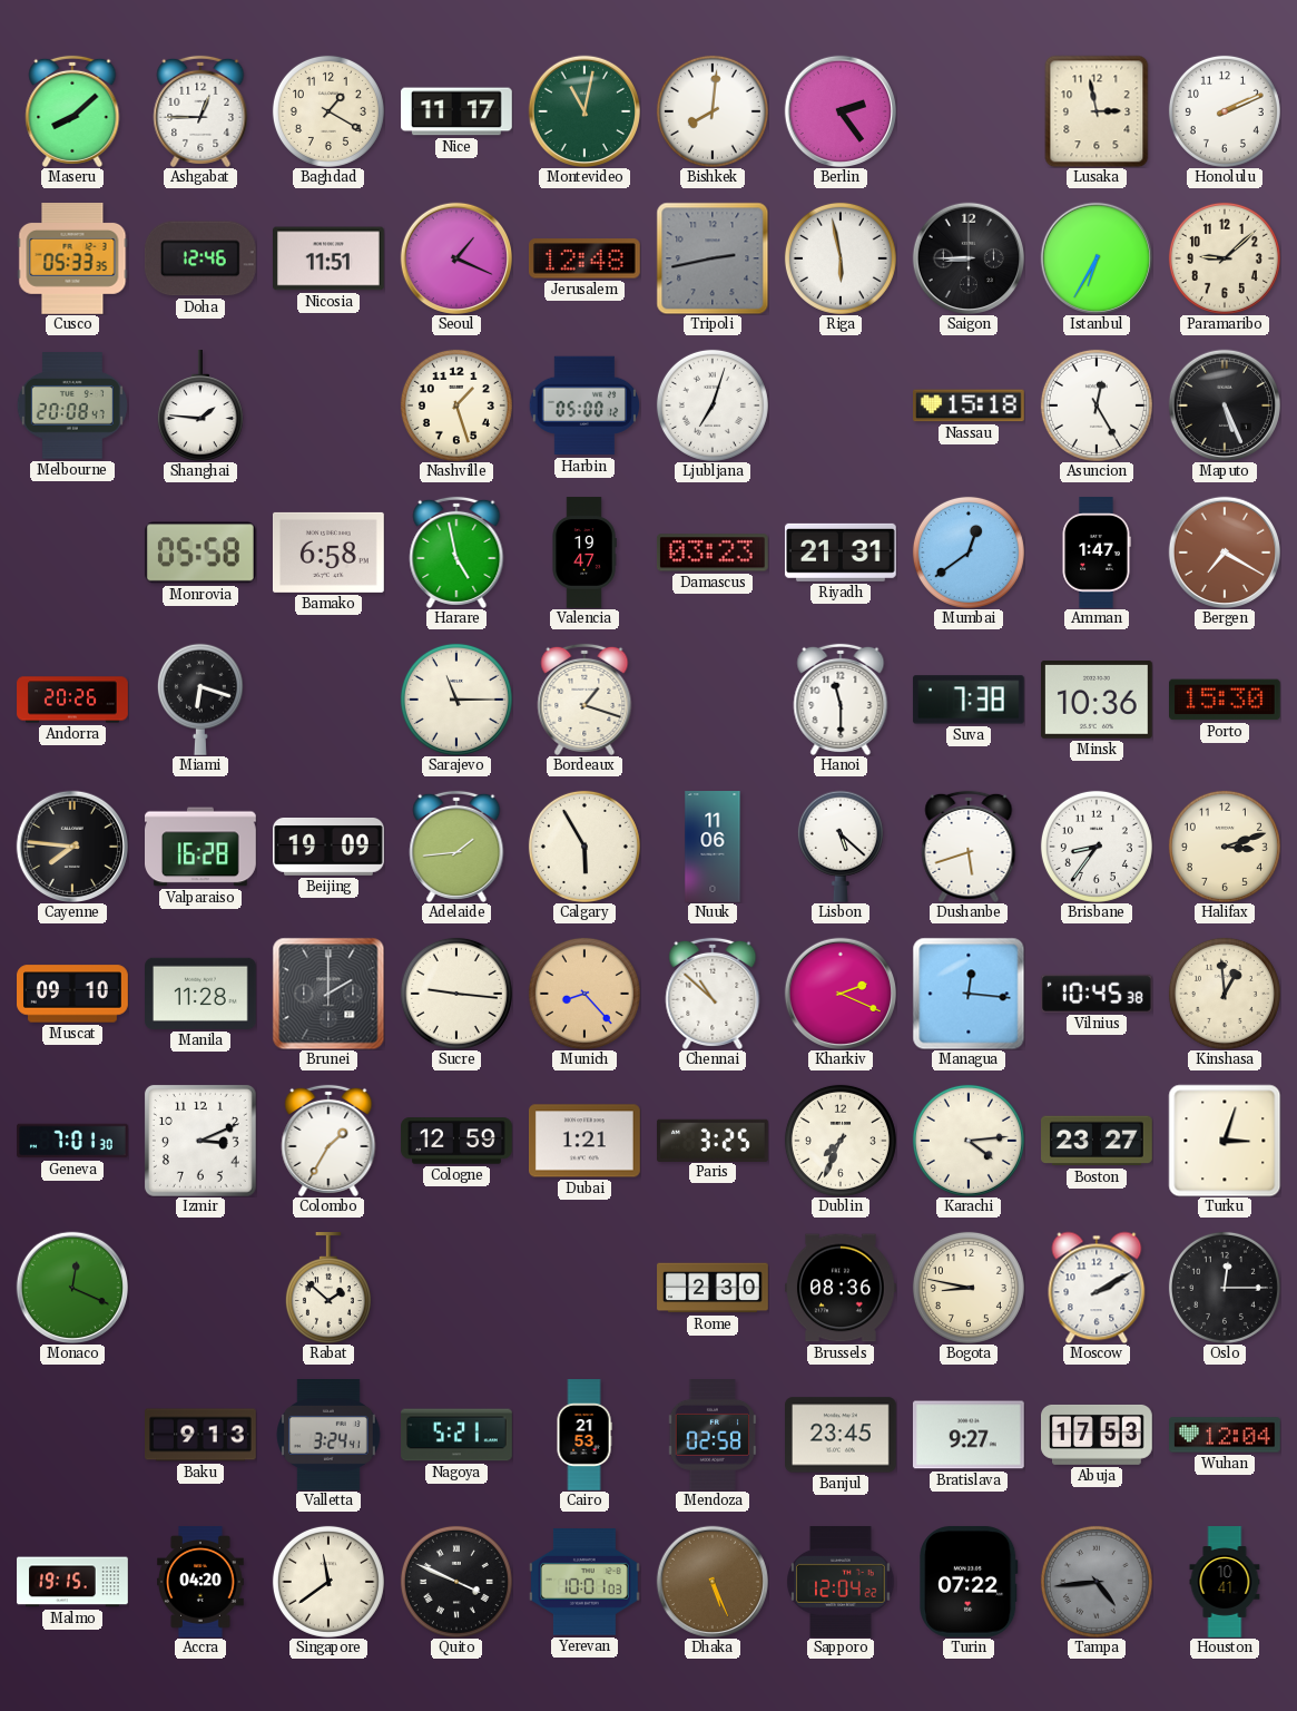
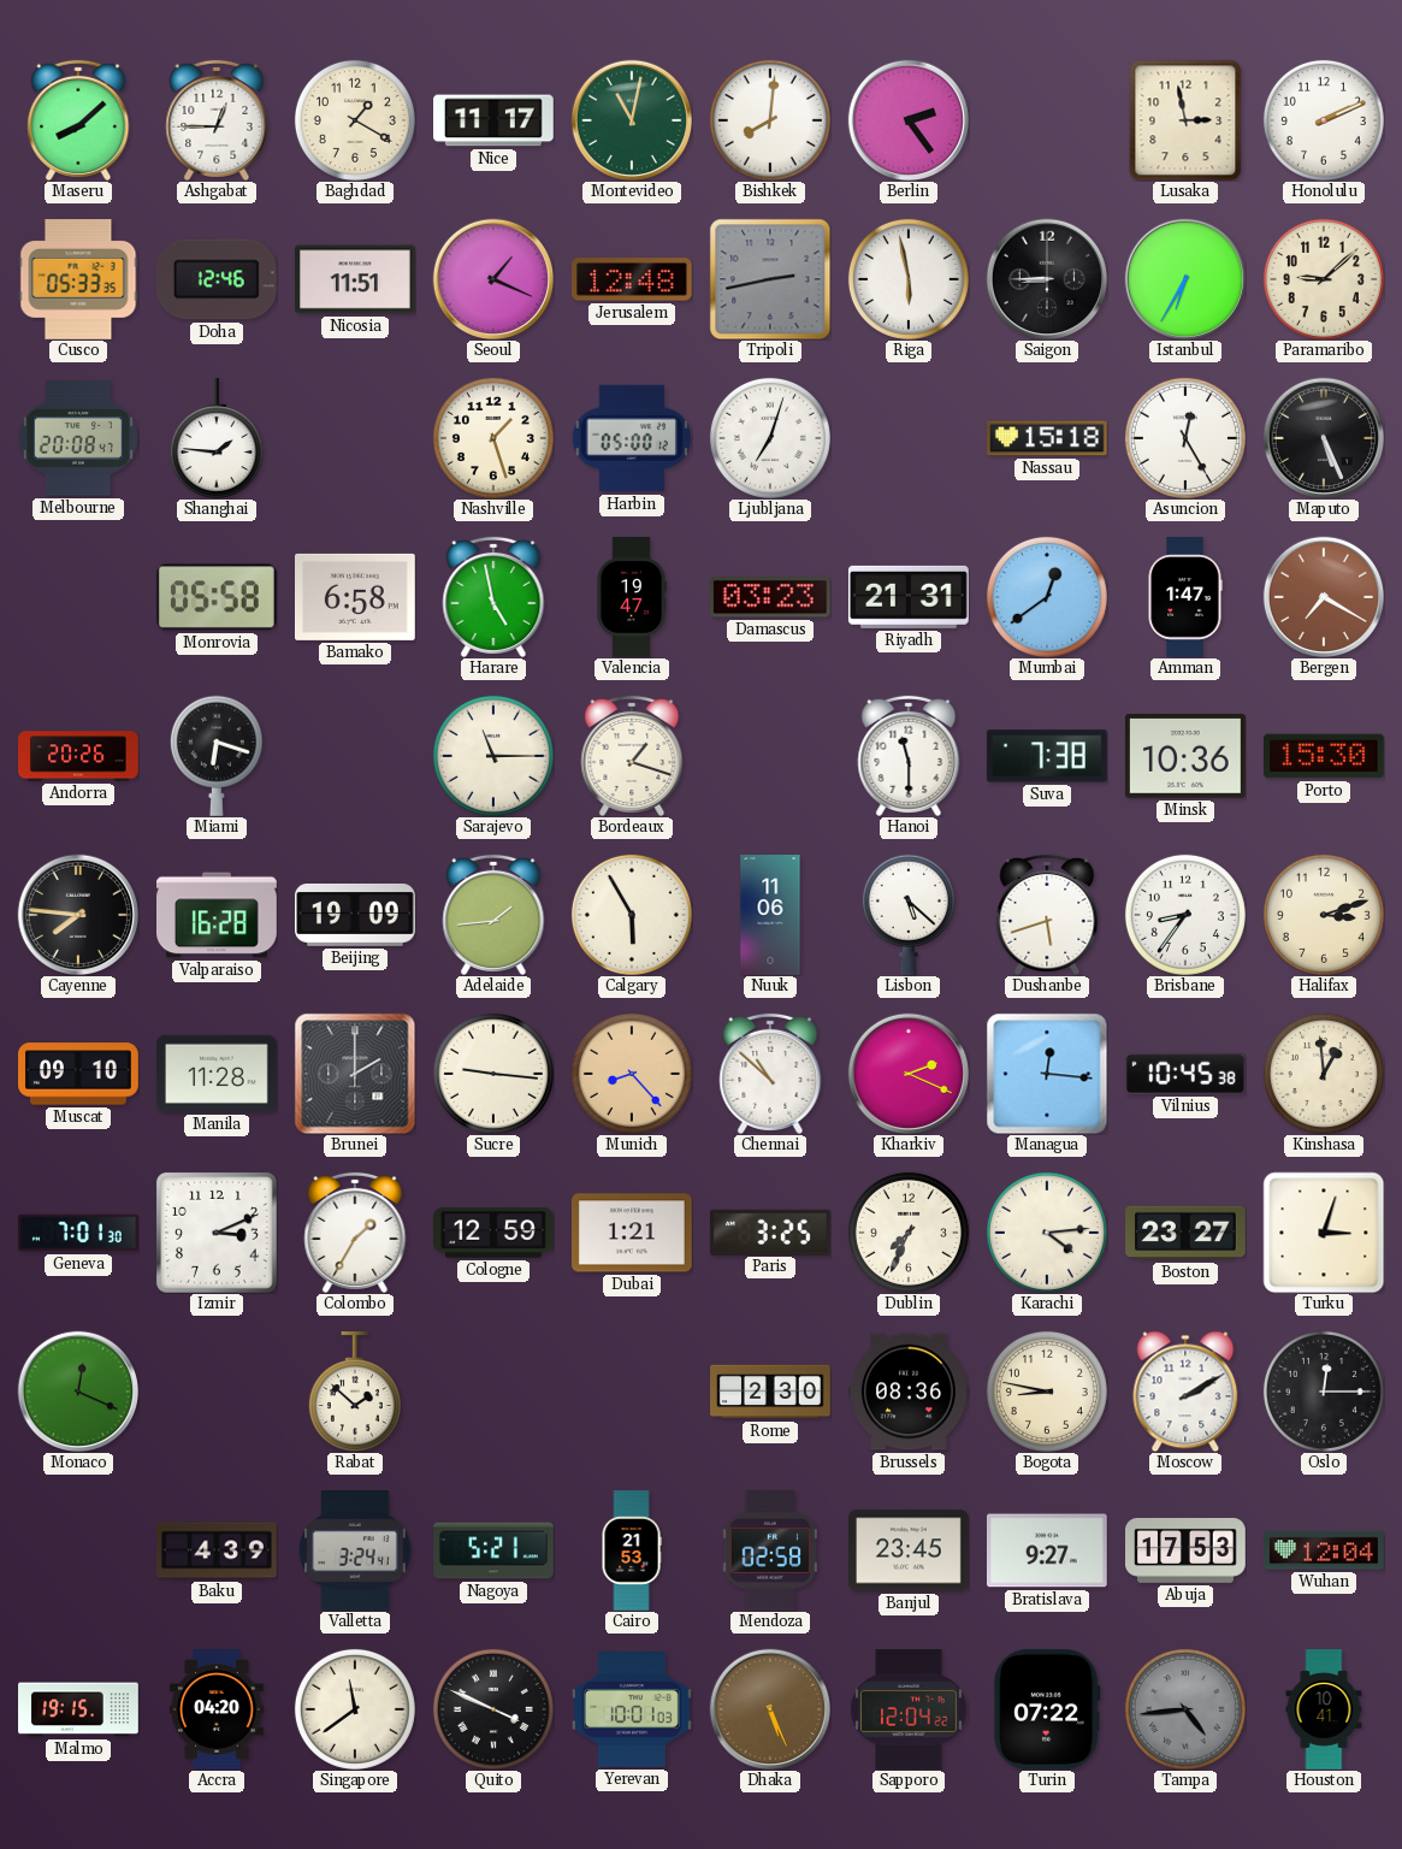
Baku: 9:13 -> 4:39 (218, 1550)
